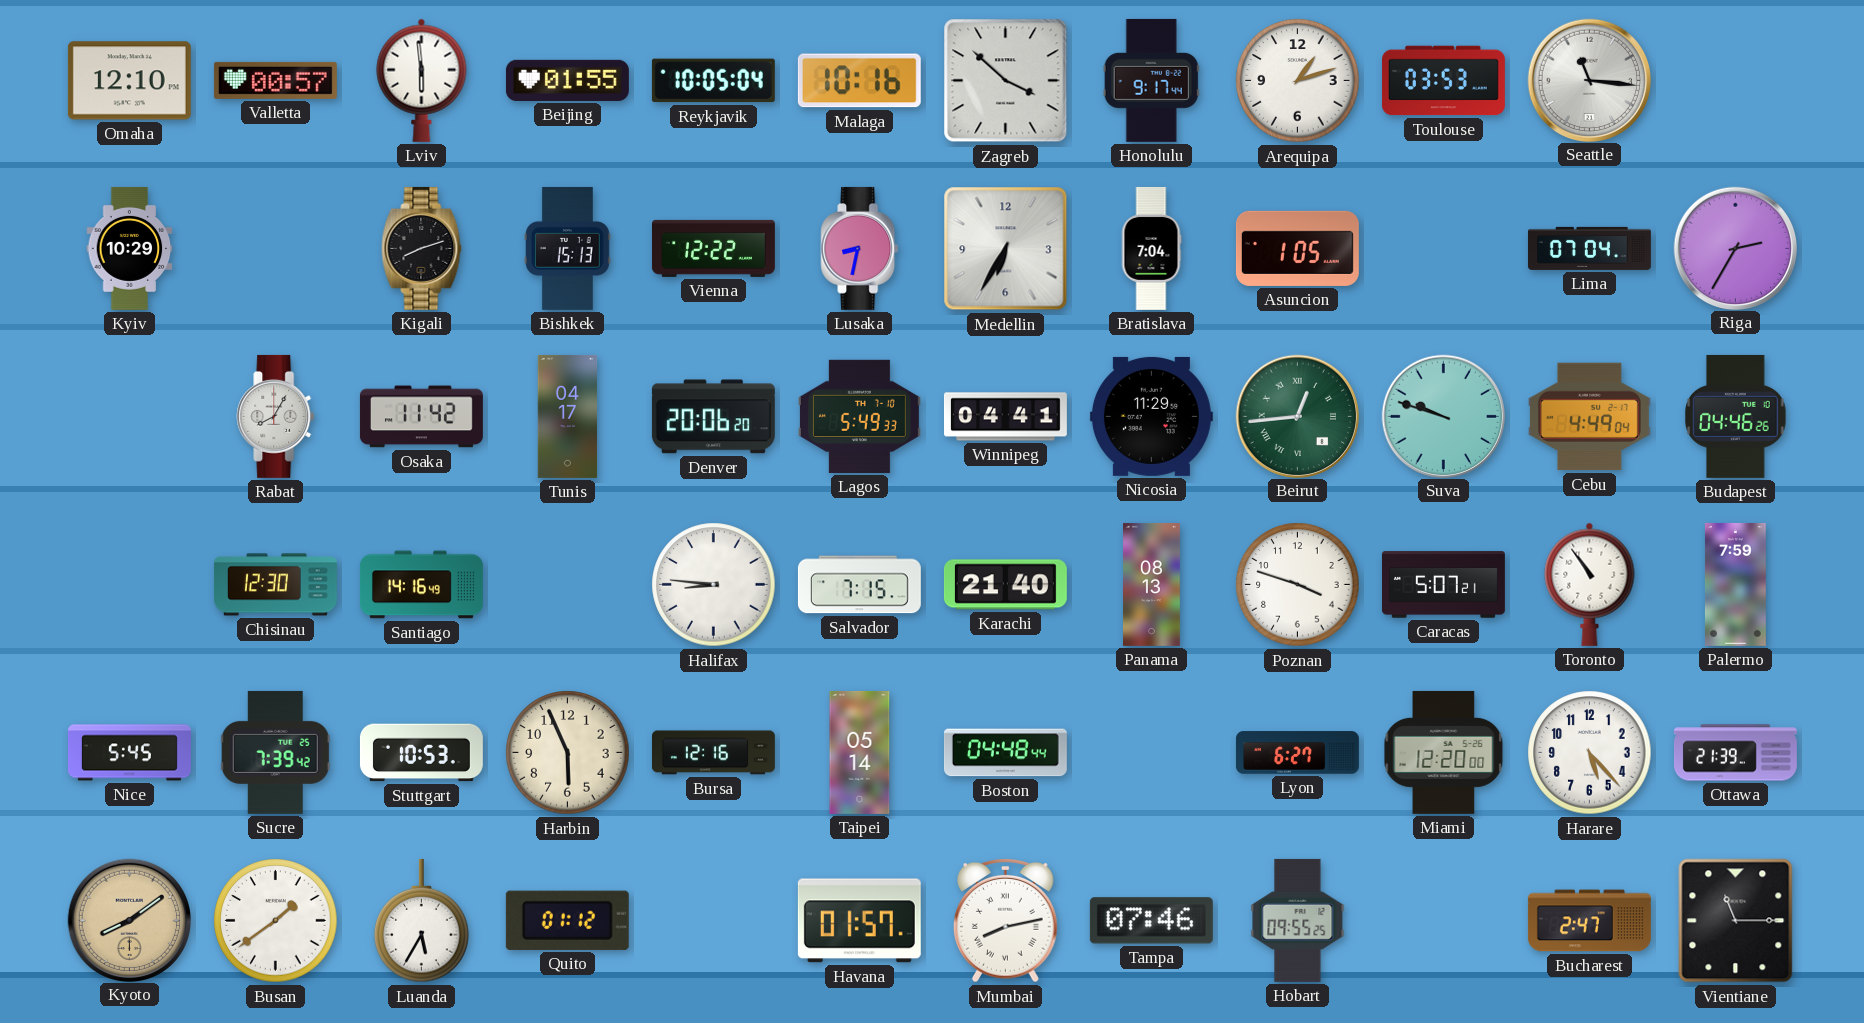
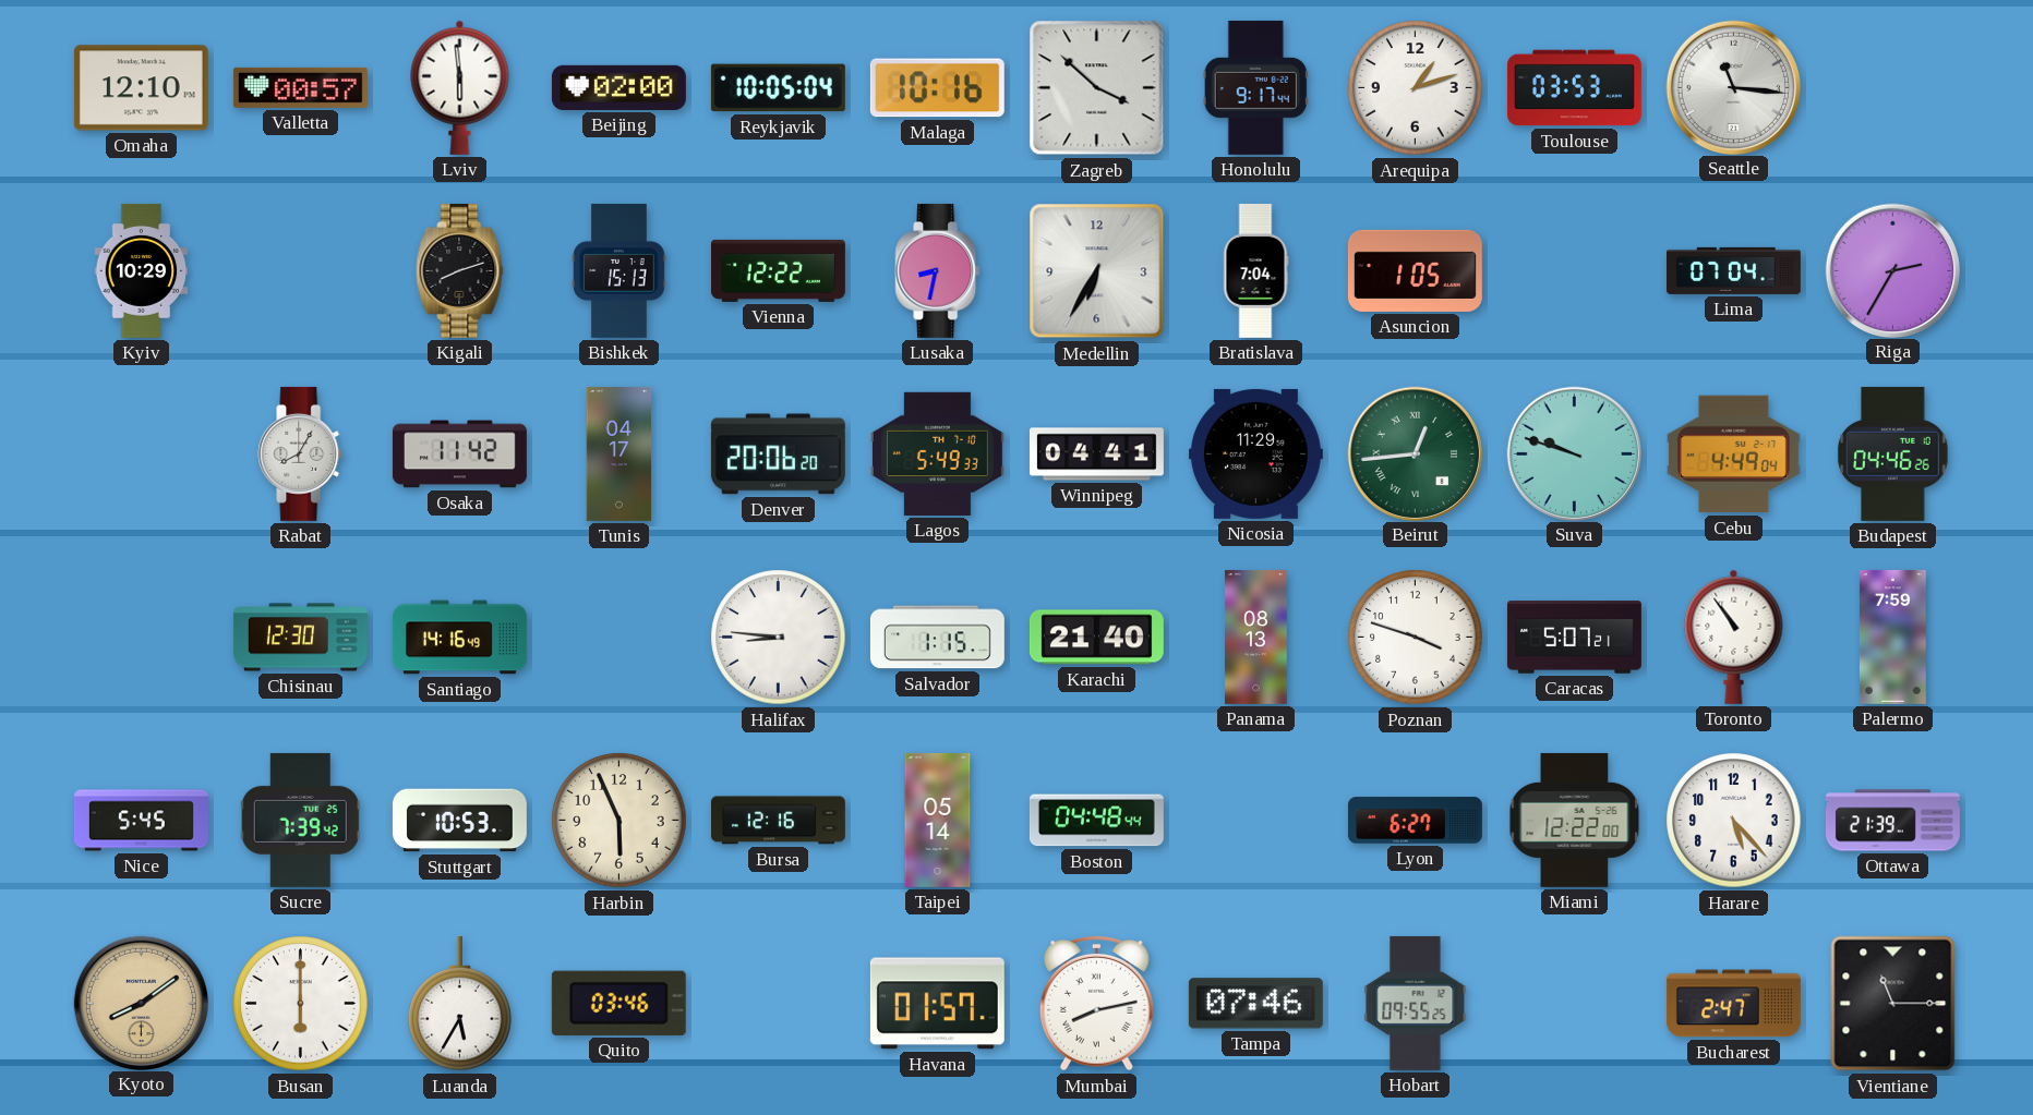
Beijing: 01:55 -> 02:00 (618, 87)
Salvador: 7:15 -> 1:15 (937, 638)
Miami: 12:20 -> 12:22 (1575, 820)
Busan: 1:39 -> 6:00 (301, 1004)
Quito: 01:12 -> 03:46 (618, 1003)
